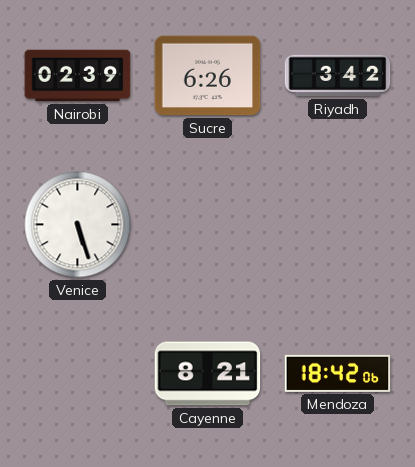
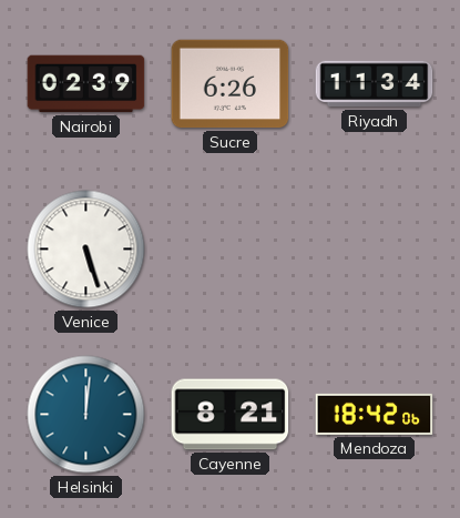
Riyadh: 3:42 -> 11:34 (375, 84)
Helsinki: none -> 12:01 (86, 415)
